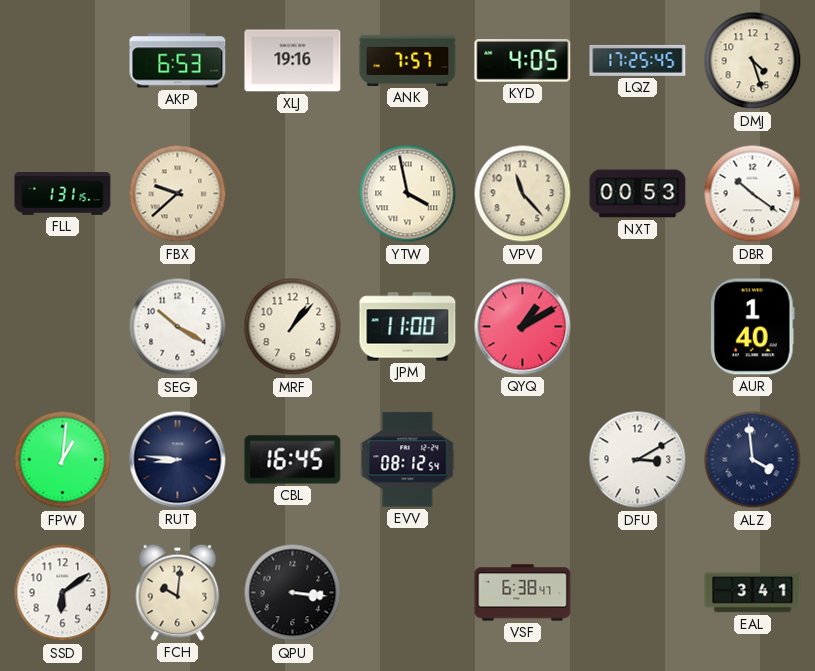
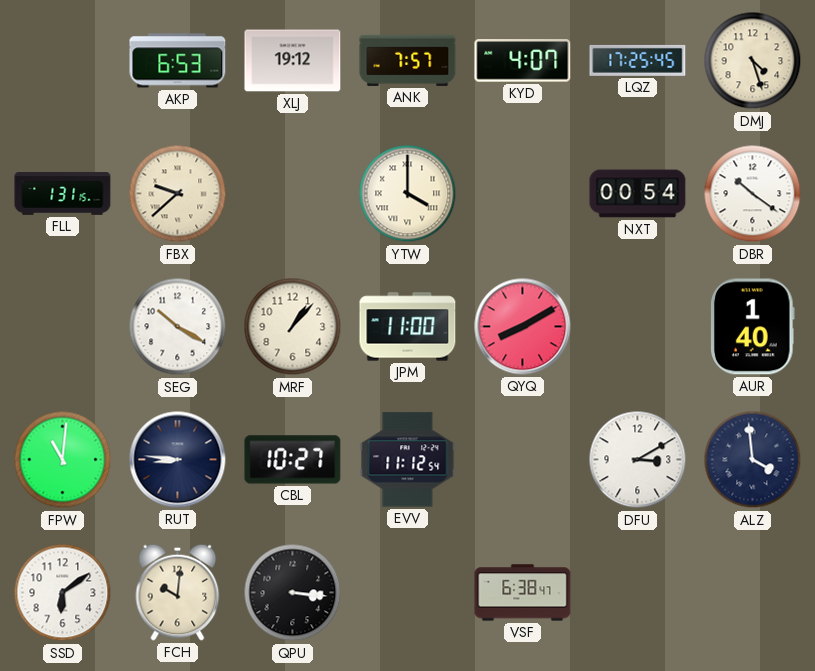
XLJ: 19:16 -> 19:12 (293, 61)
KYD: 4:05 -> 4:07 (523, 61)
YTW: 3:58 -> 4:00 (408, 194)
VPV: 11:23 -> none (523, 194)
NXT: 00:53 -> 00:54 (638, 194)
QYQ: 1:10 -> 8:10 (523, 327)
FPW: 1:01 -> 11:01 (63, 460)
CBL: 16:45 -> 10:27 (293, 460)
EVV: 08:12 -> 11:12 (408, 460)
EAL: 3:41 -> none (753, 593)
